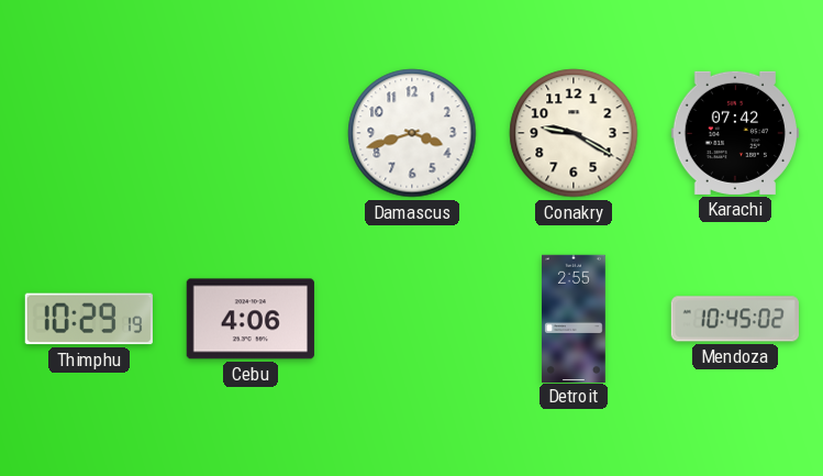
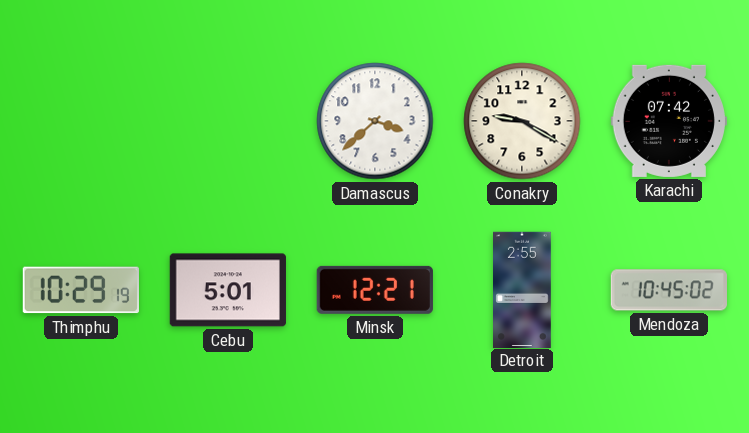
Damascus: 3:42 -> 3:38 (375, 121)
Cebu: 4:06 -> 5:01 (228, 290)
Minsk: none -> 12:21 (375, 290)
